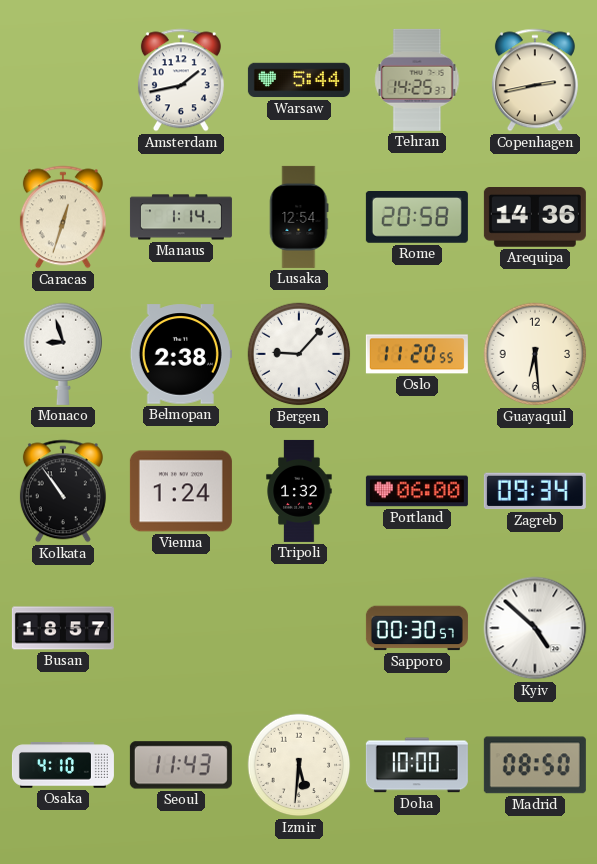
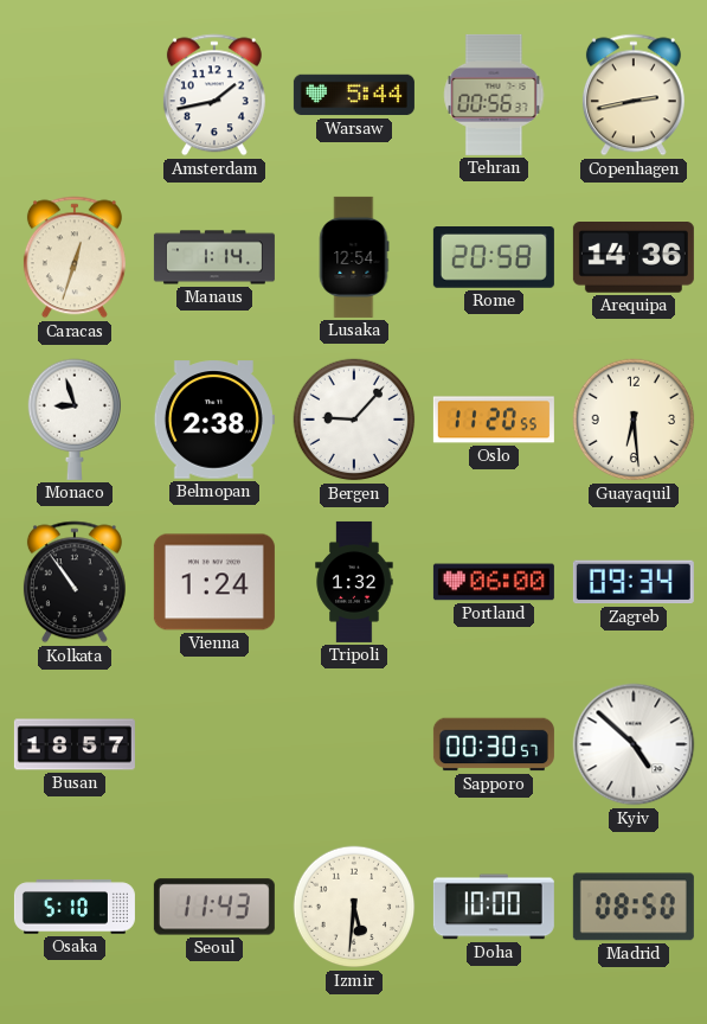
Tehran: 14:25 -> 00:56 (494, 95)
Osaka: 4:10 -> 5:10 (75, 907)
